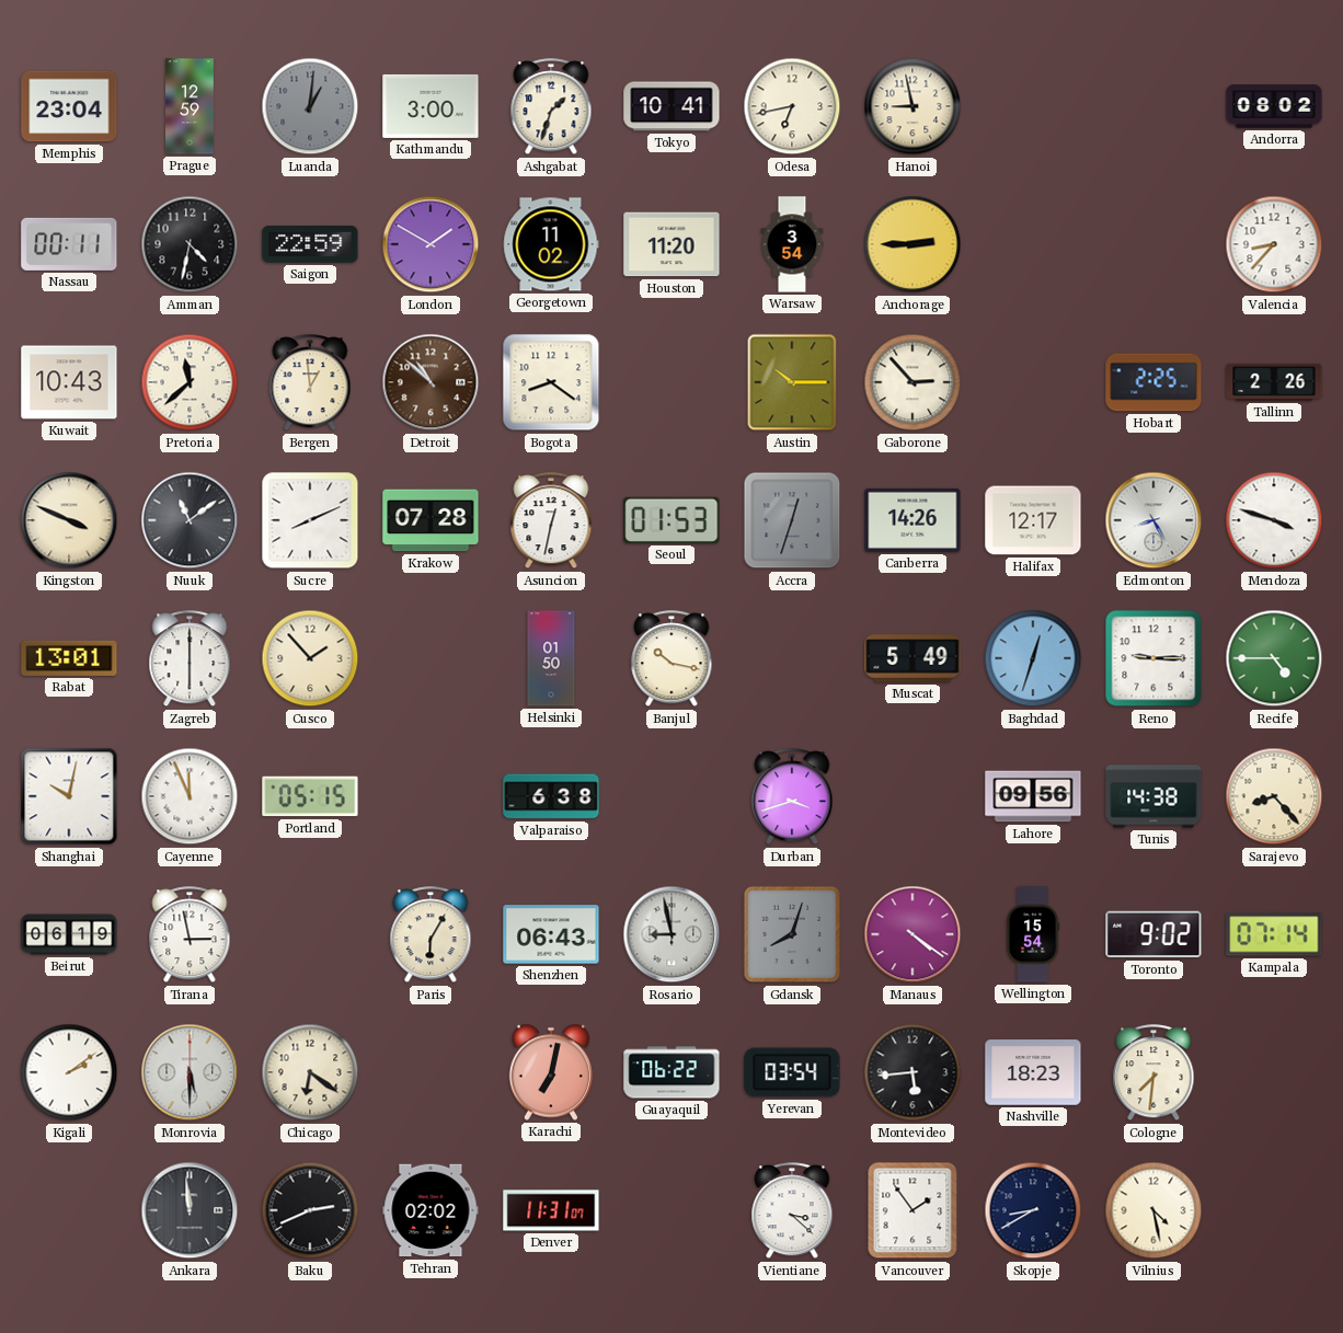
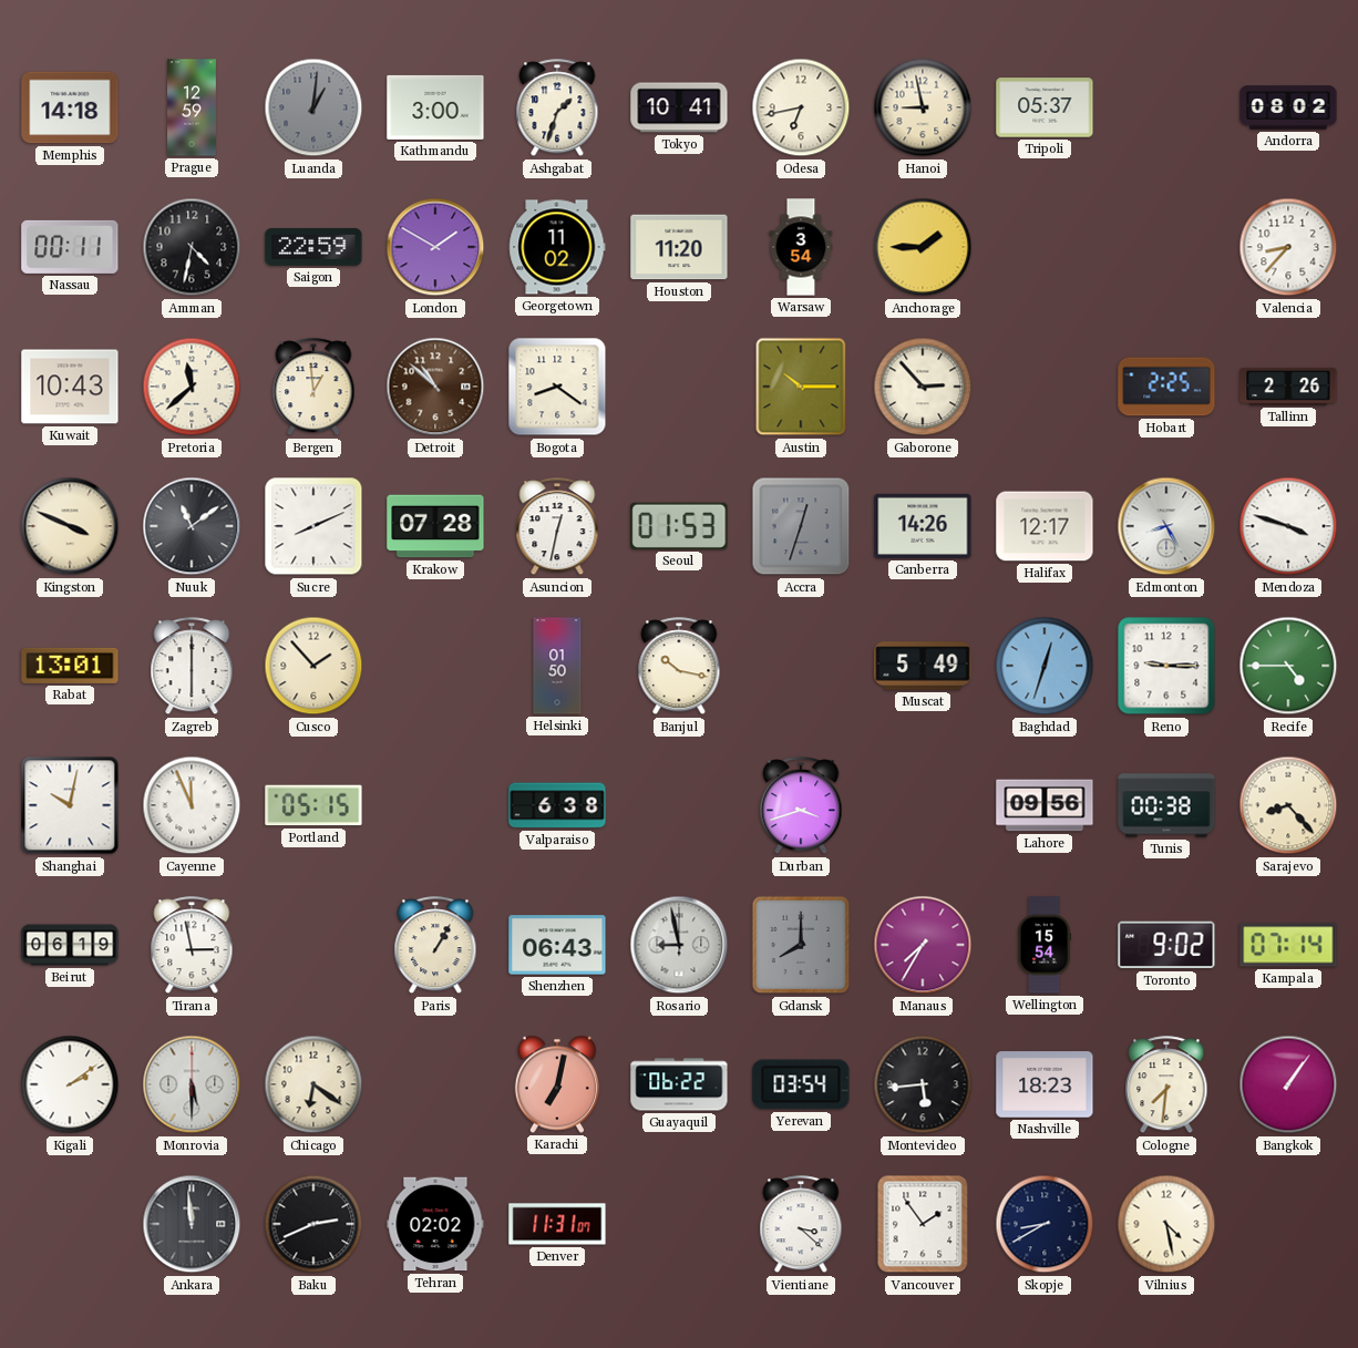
Memphis: 23:04 -> 14:18 (70, 107)
Tripoli: none -> 05:37 (1045, 107)
Anchorage: 2:45 -> 1:45 (923, 247)
Tunis: 14:38 -> 00:38 (1166, 805)
Paris: 6:05 -> 1:05 (435, 946)
Gdansk: 8:03 -> 8:00 (801, 945)
Manaus: 4:21 -> 7:35 (923, 945)
Bangkok: none -> 1:06 (1288, 1084)
